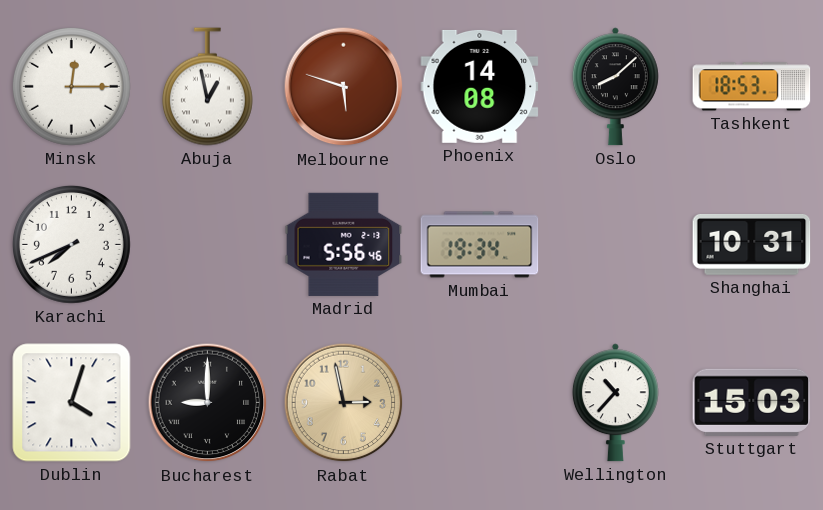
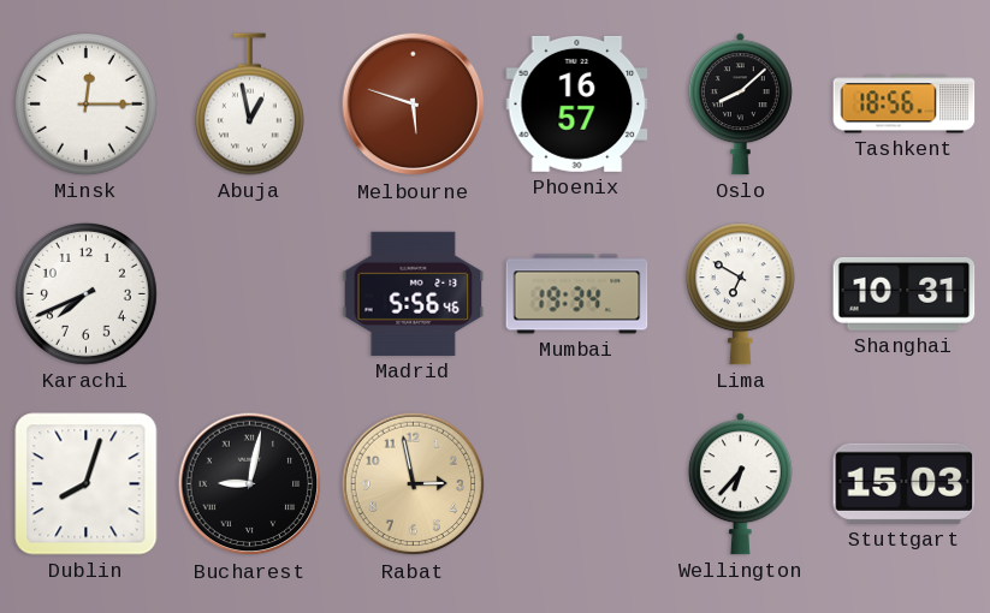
Phoenix: 14:08 -> 16:57 (577, 103)
Tashkent: 18:53 -> 18:56 (905, 105)
Lima: none -> 6:50 (740, 294)
Dublin: 4:03 -> 8:03 (87, 484)
Bucharest: 9:00 -> 9:02 (250, 484)
Wellington: 10:37 -> 6:37 (740, 484)
